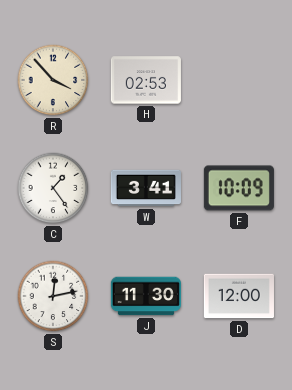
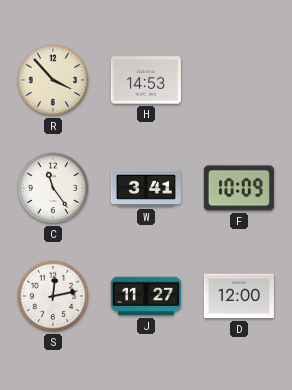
H: 02:53 -> 14:53 (146, 80)
C: 1:24 -> 11:24 (53, 188)
J: 11:30 -> 11:27 (146, 296)
